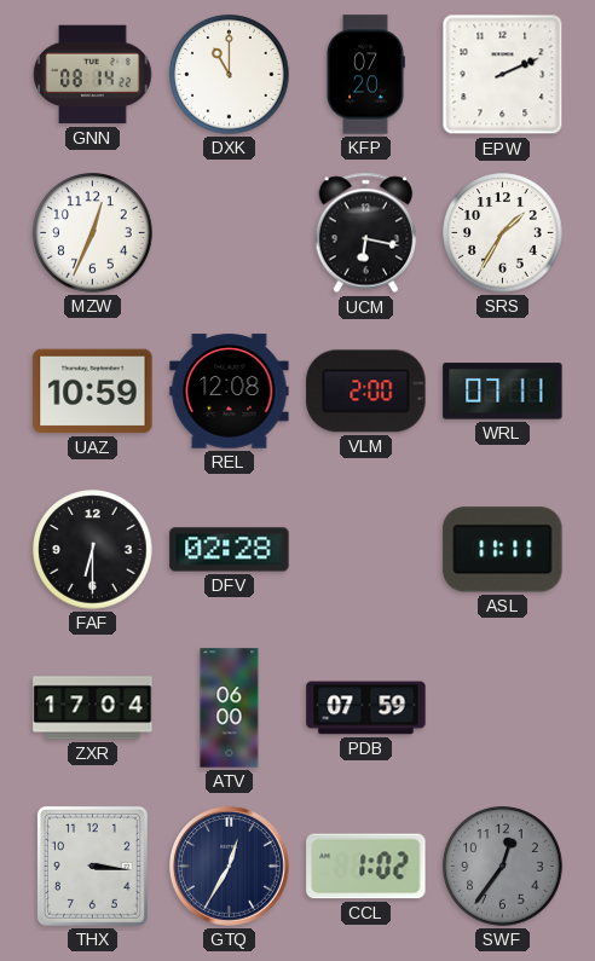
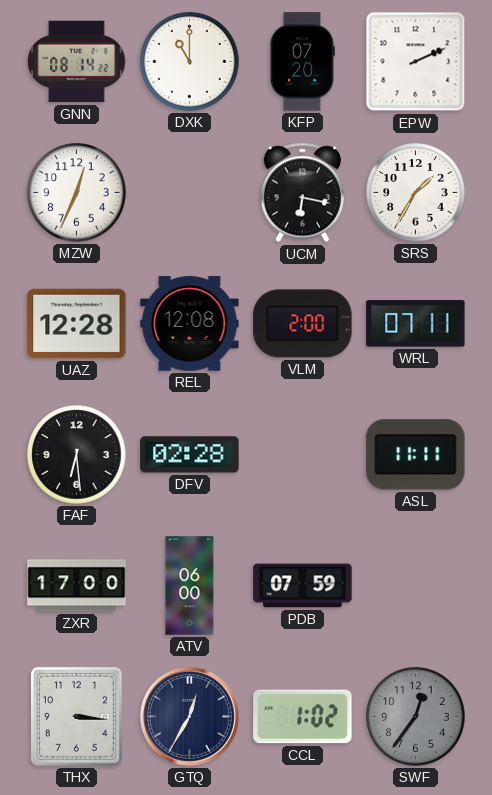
UAZ: 10:59 -> 12:28 (77, 324)
FAF: 6:30 -> 6:29 (77, 455)
ZXR: 17:04 -> 17:00 (77, 586)
